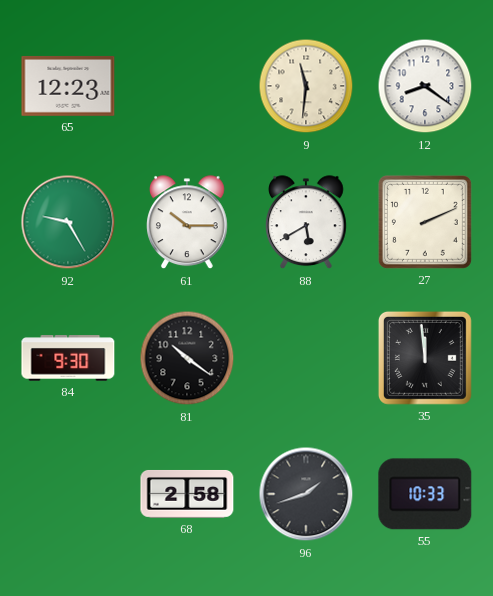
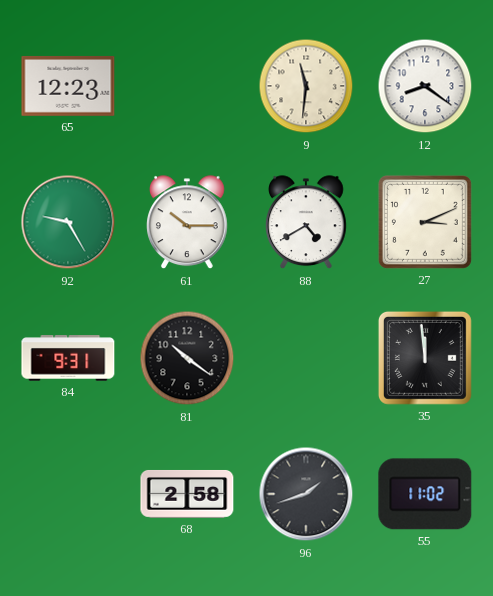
88: 5:40 -> 4:40 (307, 223)
27: 2:11 -> 3:11 (425, 222)
84: 9:30 -> 9:31 (68, 358)
55: 10:33 -> 11:02 (425, 494)
